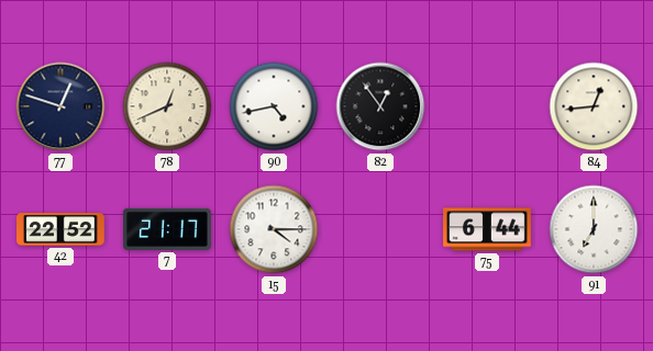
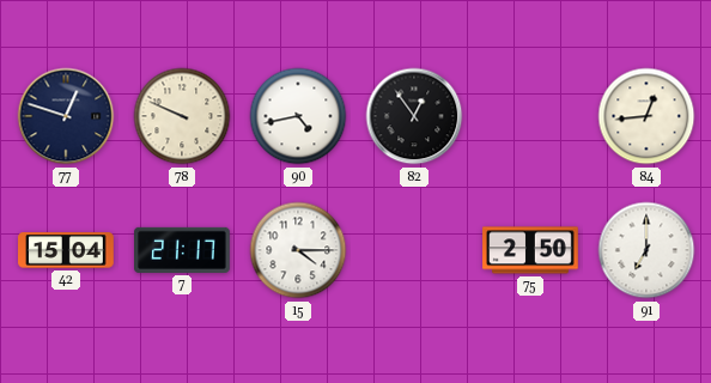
78: 12:41 -> 9:49 (182, 116)
42: 22:52 -> 15:04 (66, 250)
75: 6:44 -> 2:50 (530, 250)
